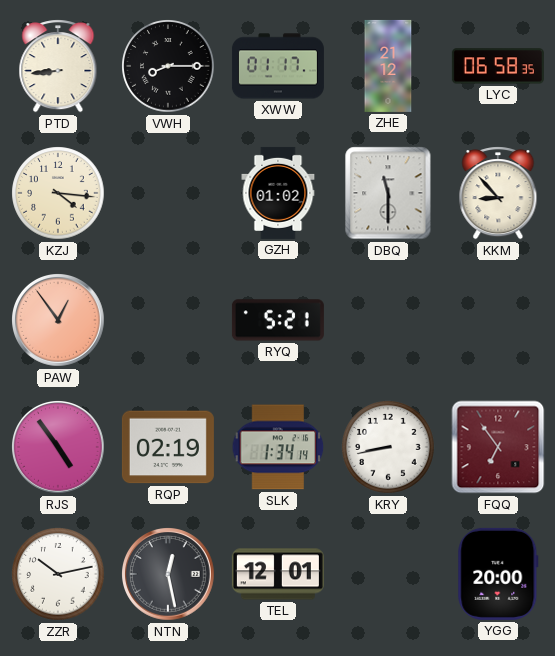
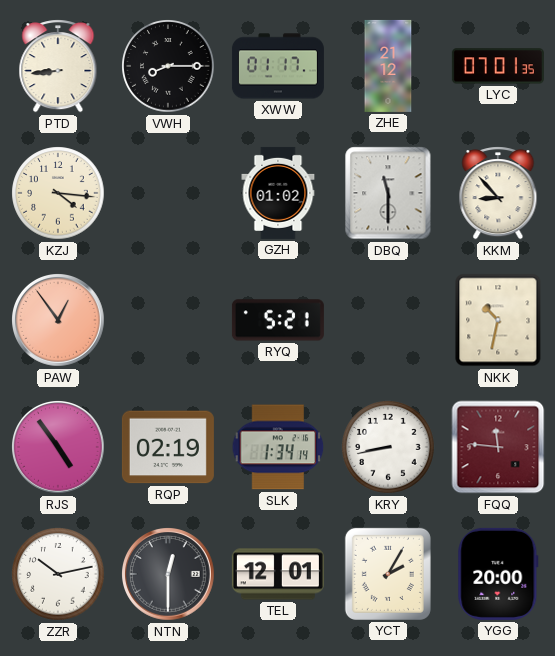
LYC: 06:58 -> 07:01 (498, 66)
NKK: none -> 10:32 (498, 320)
FQQ: 6:54 -> 11:46 (498, 447)
NTN: 12:28 -> 12:30 (169, 575)
YCT: none -> 2:05 (388, 574)
